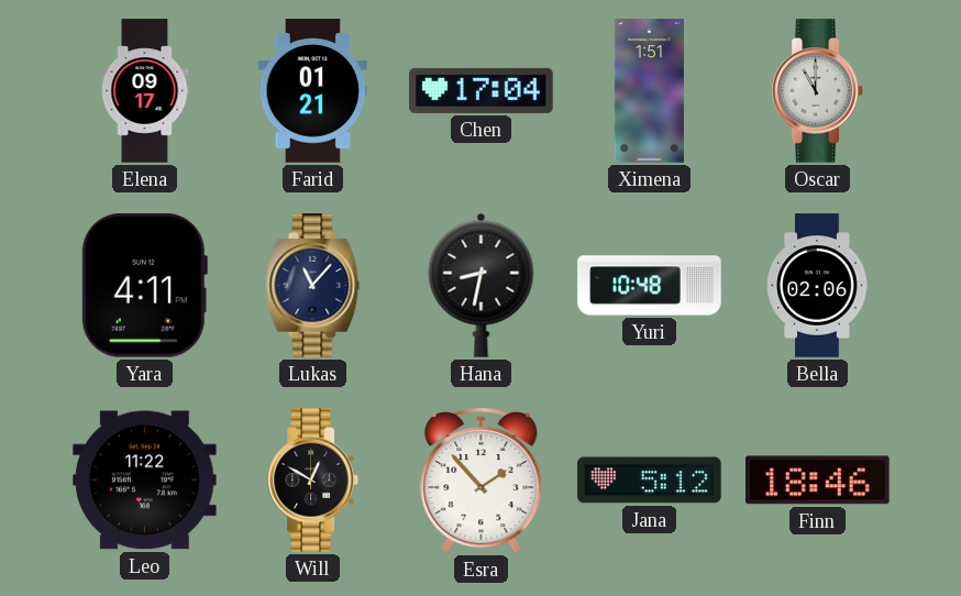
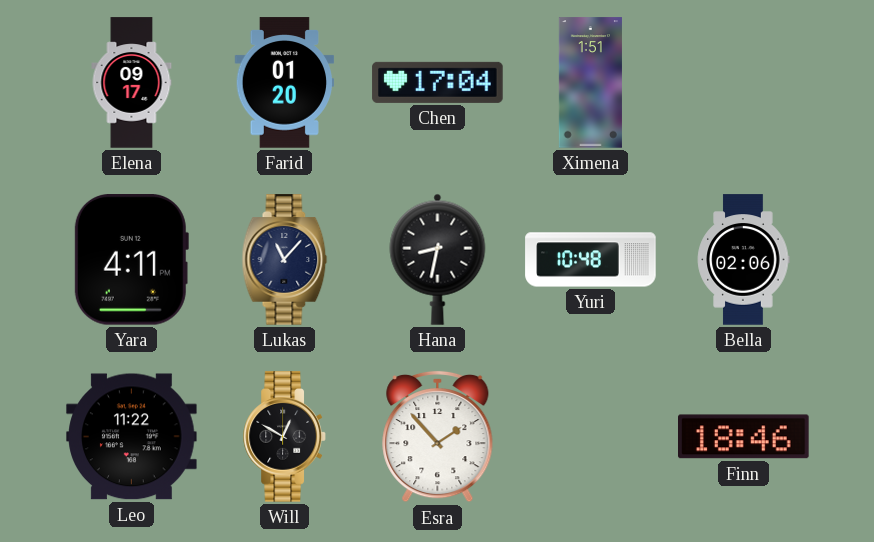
Farid: 01:21 -> 01:20 (285, 83)
Oscar: 11:00 -> none (818, 91)
Jana: 5:12 -> none (650, 481)
